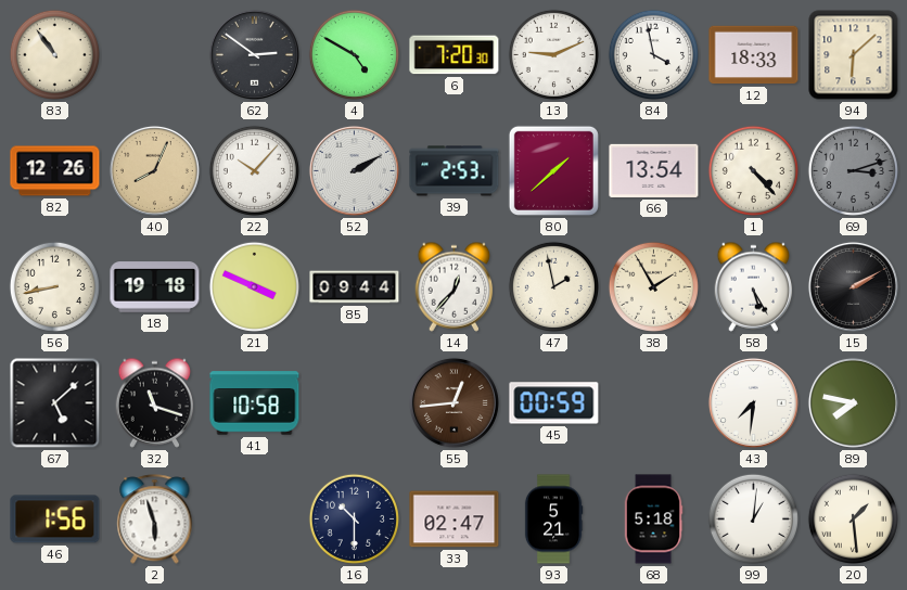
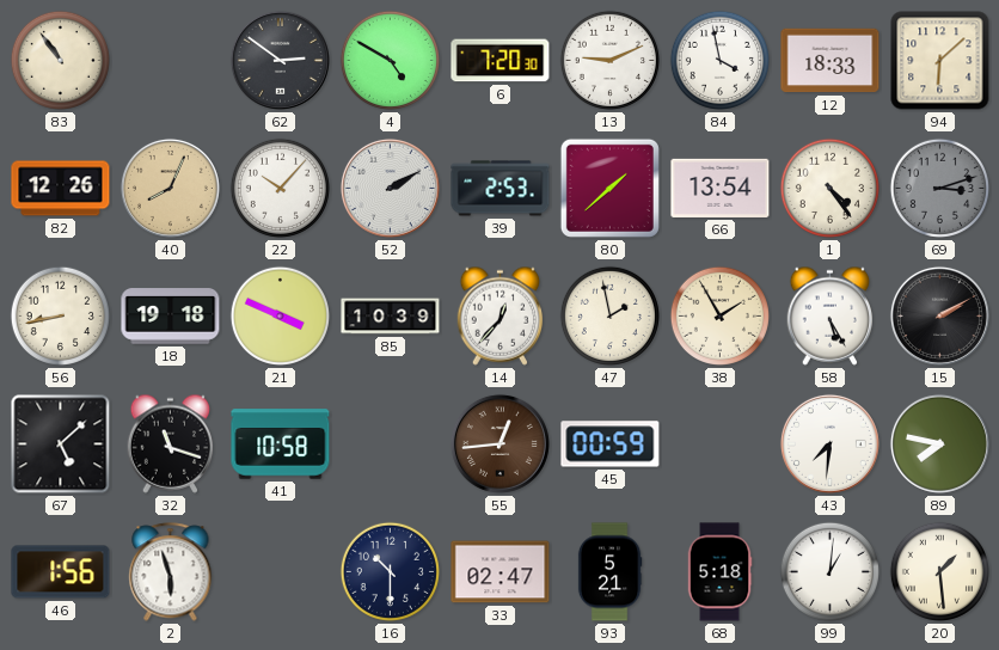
1: 4:23 -> 4:24 (829, 188)
85: 09:44 -> 10:39 (391, 317)
